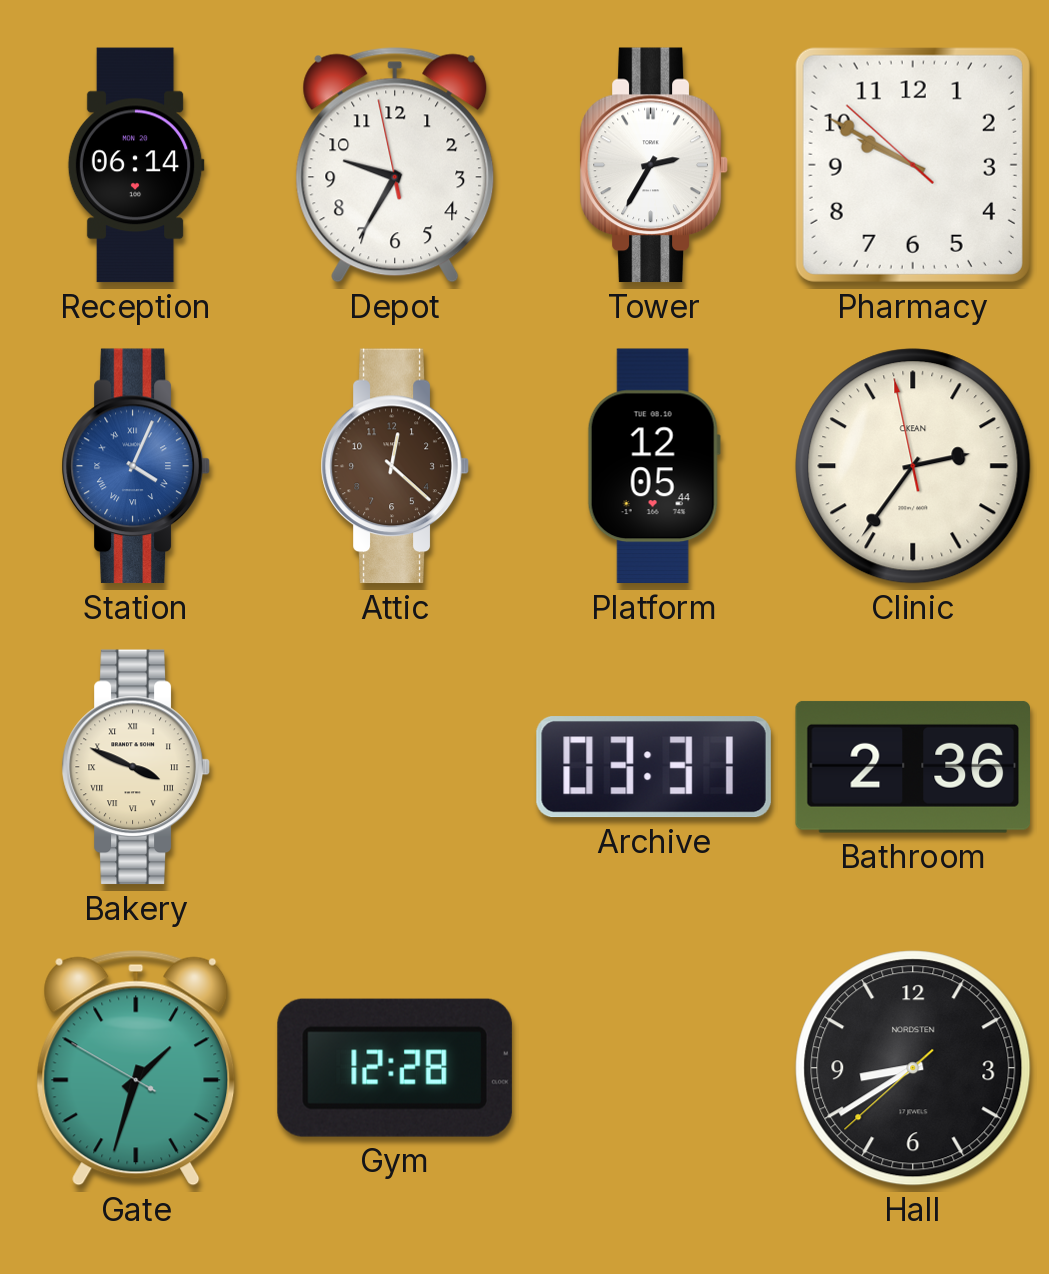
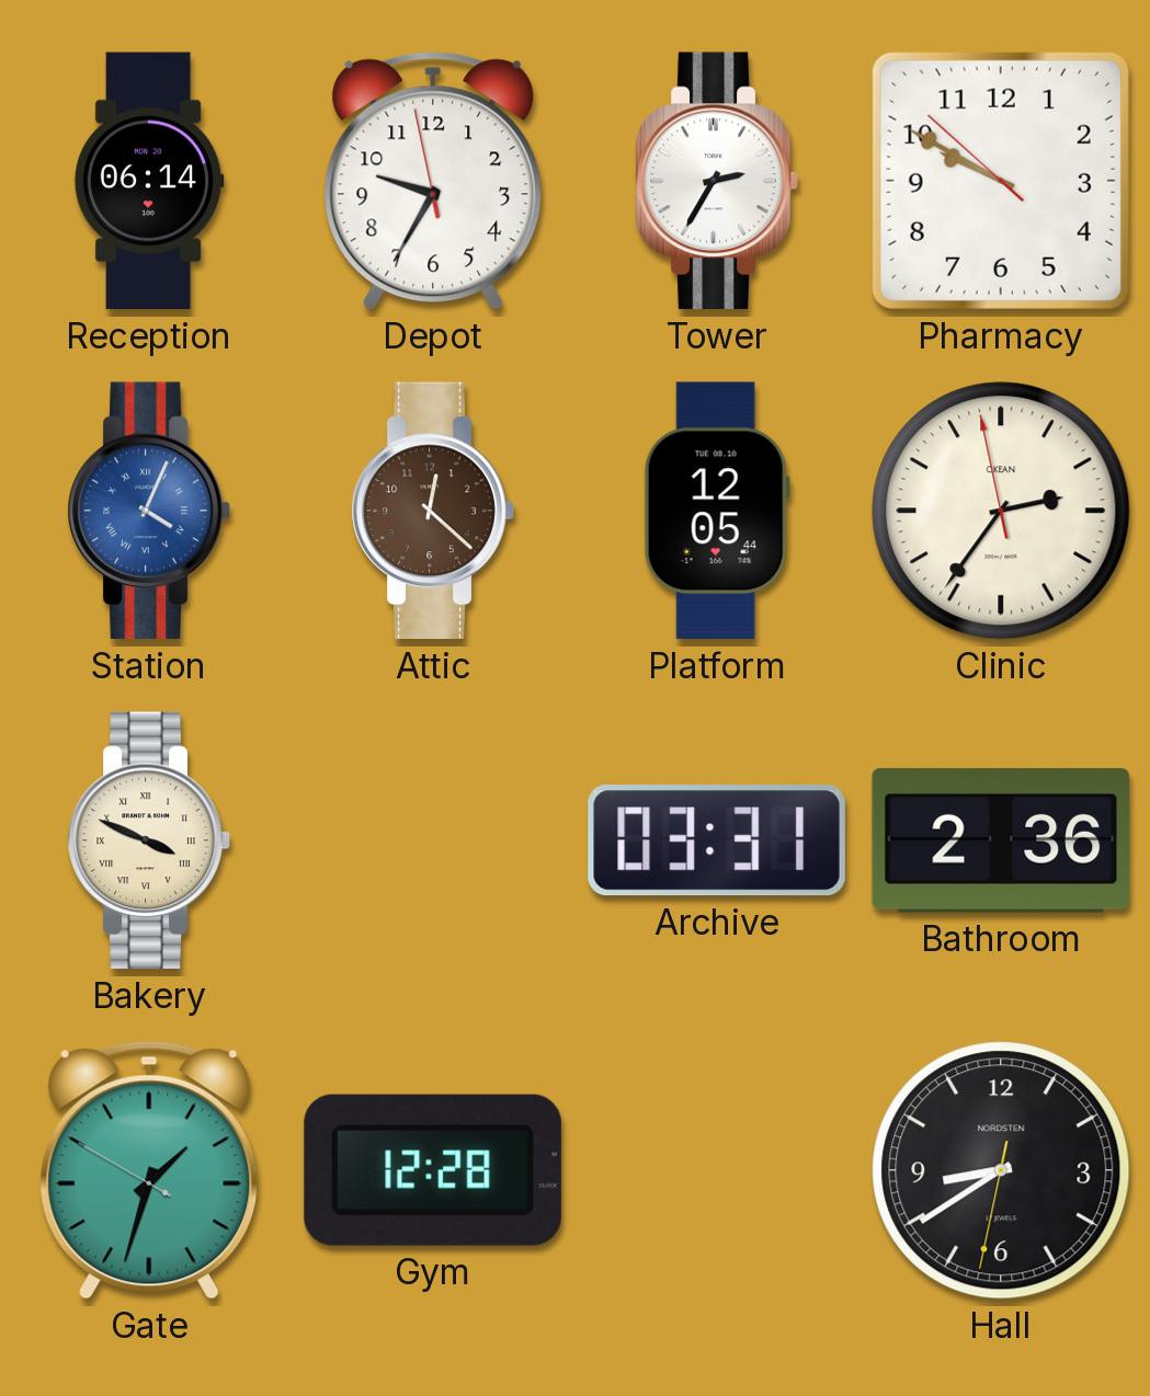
Hall: 8:39:38 -> 8:39:32 (1001, 1170)
